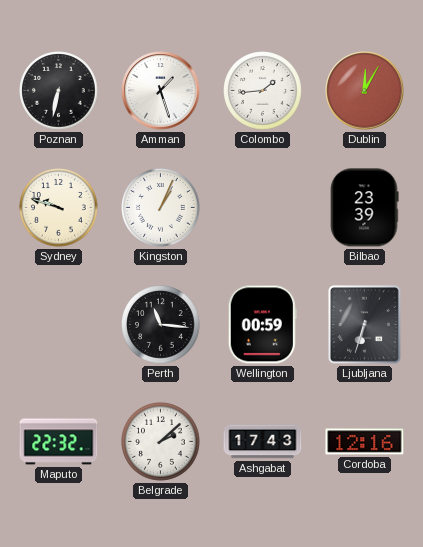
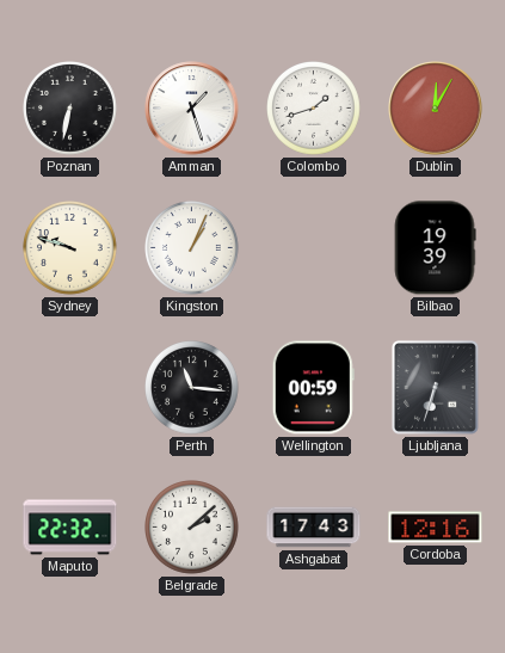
Colombo: 1:44 -> 1:42 (314, 109)
Bilbao: 23:39 -> 19:39 (435, 248)
